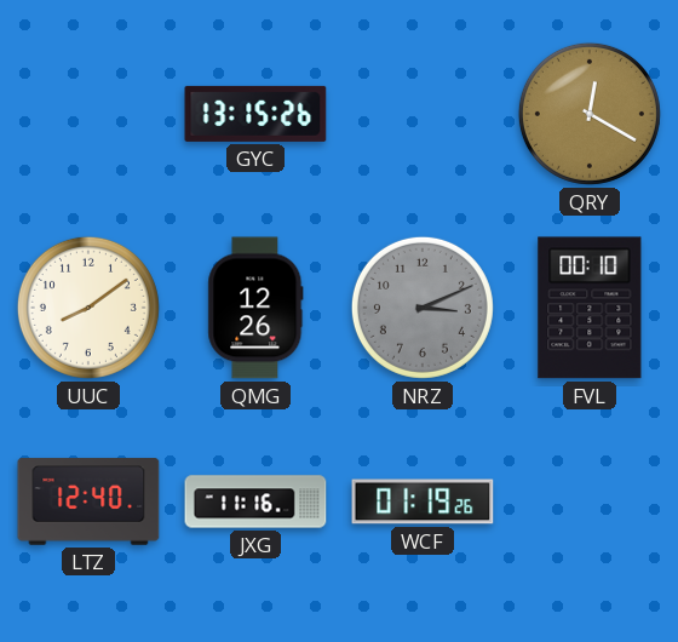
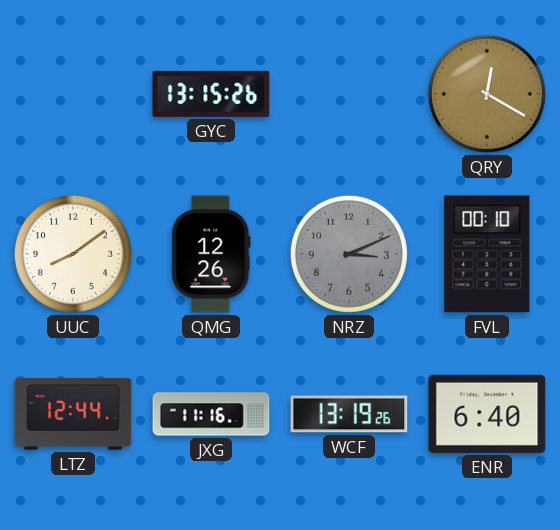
LTZ: 12:40 -> 12:44 (73, 414)
WCF: 01:19 -> 13:19 (349, 414)
ENR: none -> 6:40 (487, 414)
